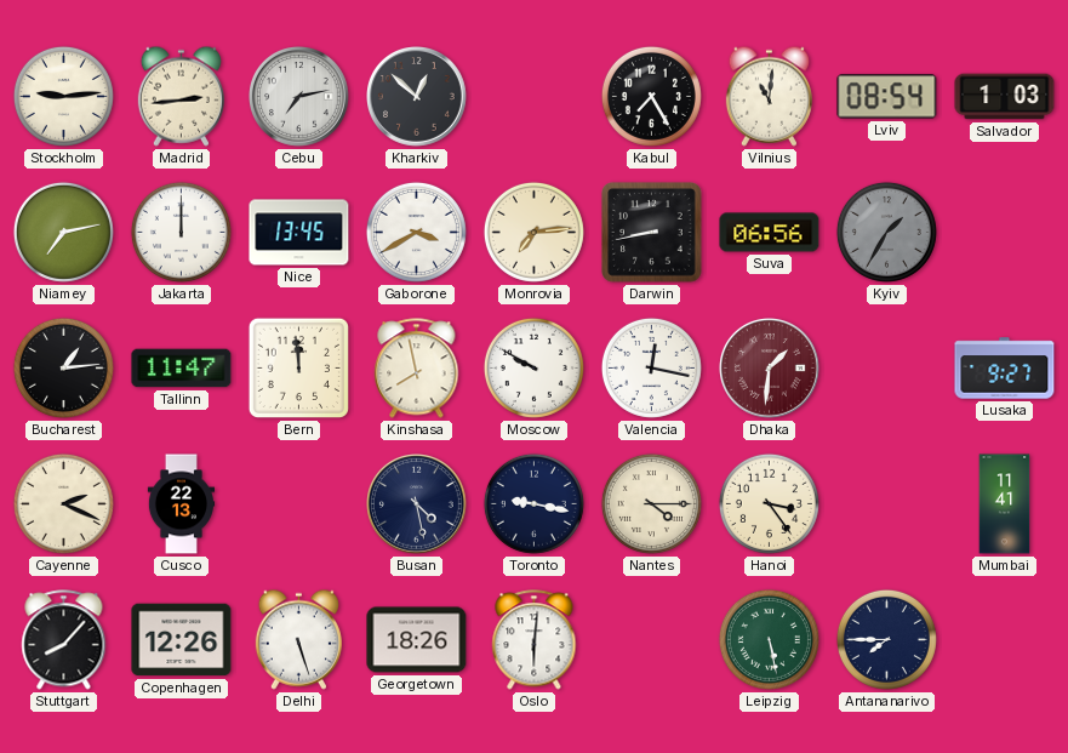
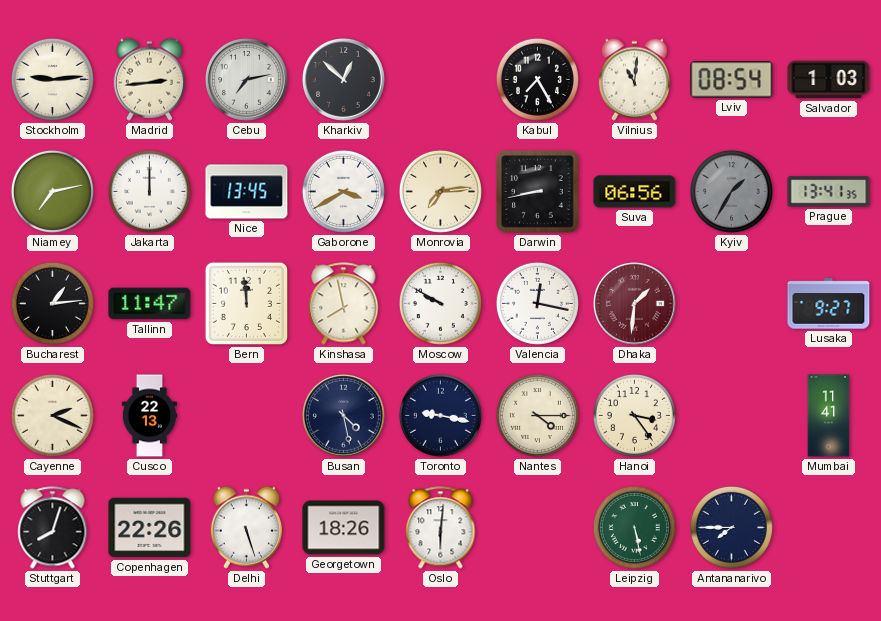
Prague: none -> 13:41 (829, 192)
Stuttgart: 8:07 -> 8:03 (53, 528)
Copenhagen: 12:26 -> 22:26 (150, 528)
